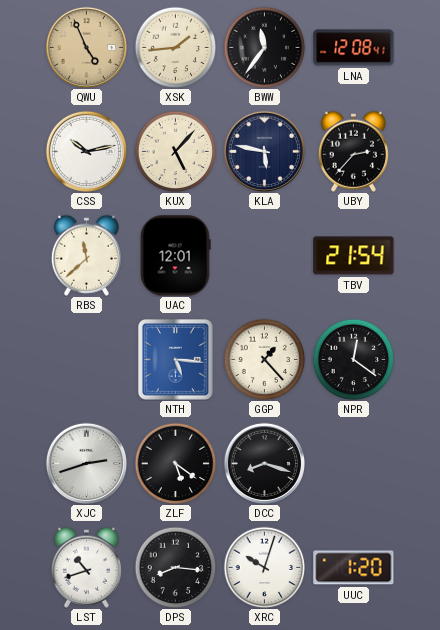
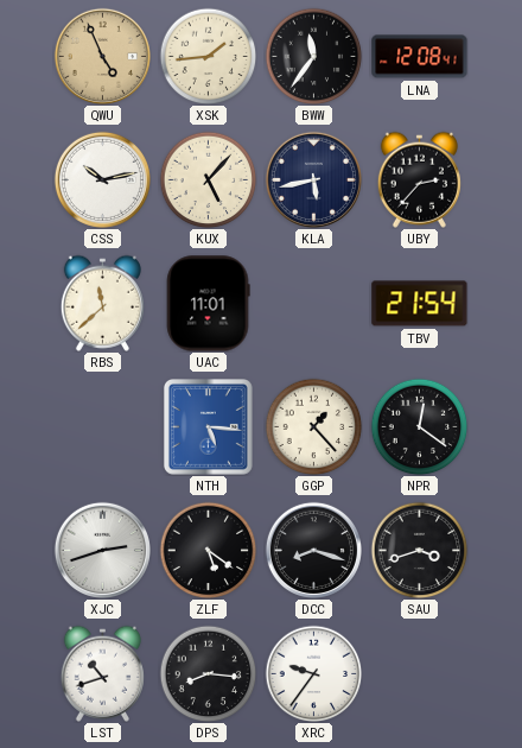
KLA: 5:47 -> 5:43 (313, 179)
UAC: 12:01 -> 11:01 (208, 304)
SAU: none -> 3:42 (419, 550)
XRC: 10:03 -> 9:36 (313, 673)
UUC: 1:20 -> none (354, 568)
